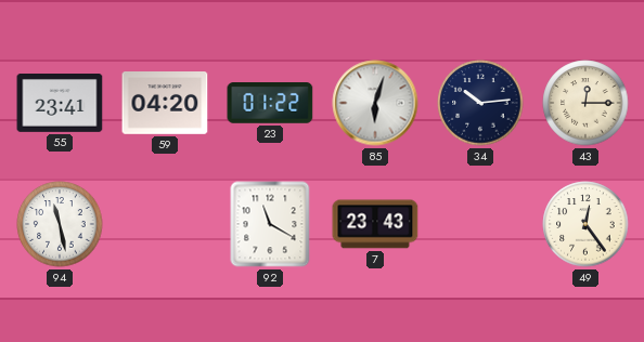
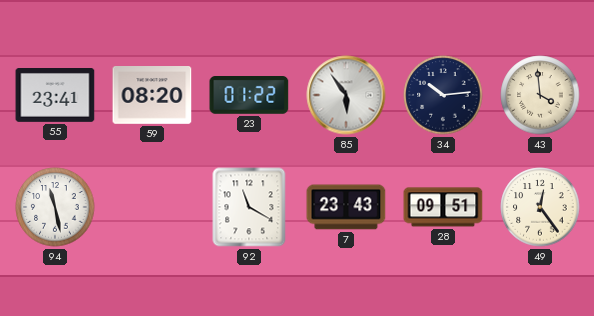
59: 04:20 -> 08:20 (152, 96)
85: 6:03 -> 5:54 (346, 95)
43: 12:15 -> 3:59 (540, 95)
28: none -> 09:51 (443, 207)
